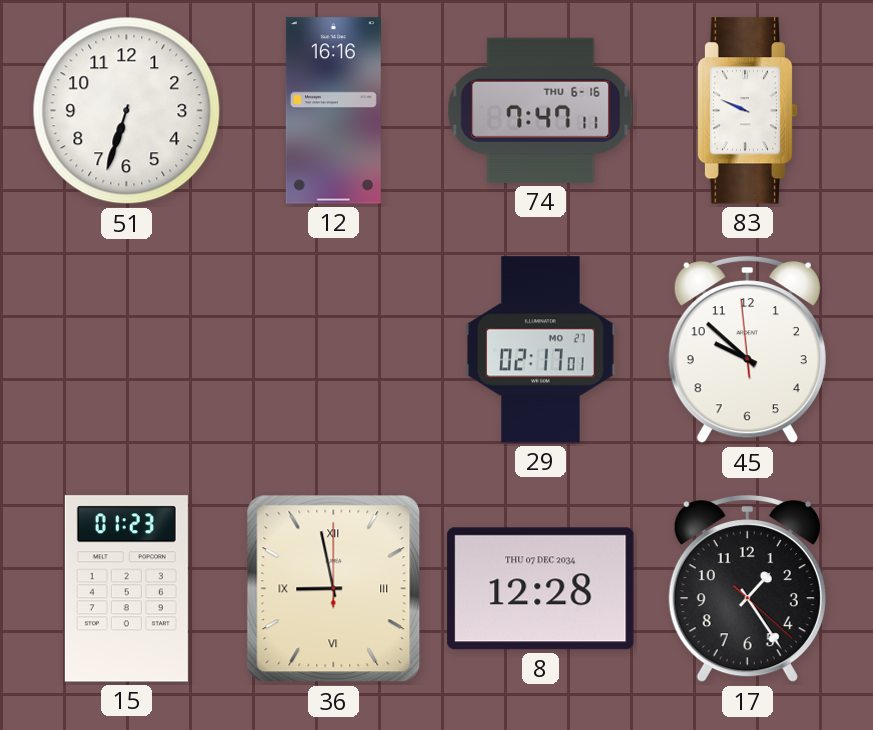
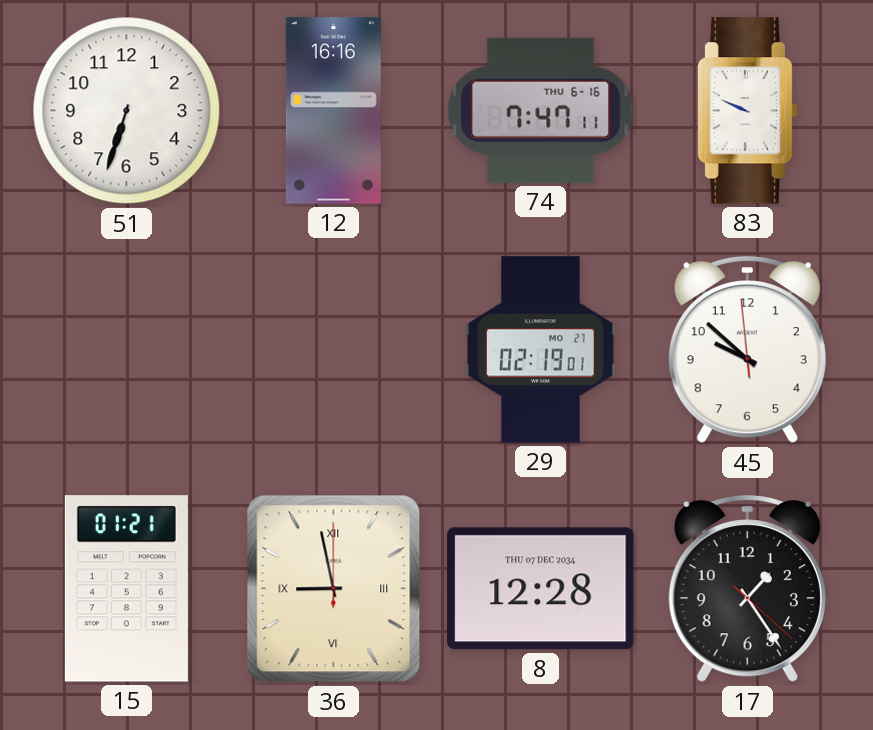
29: 02:17 -> 02:19 (541, 350)
15: 01:23 -> 01:21 (126, 589)
